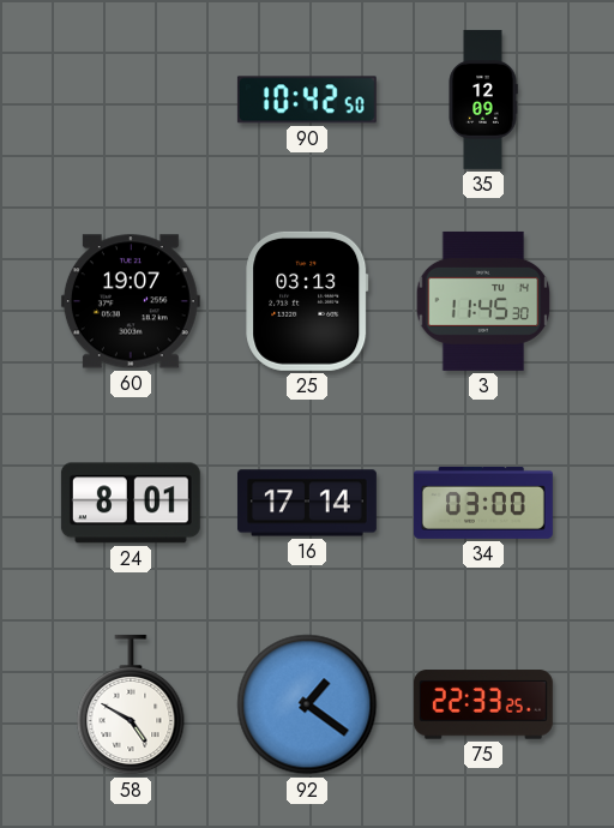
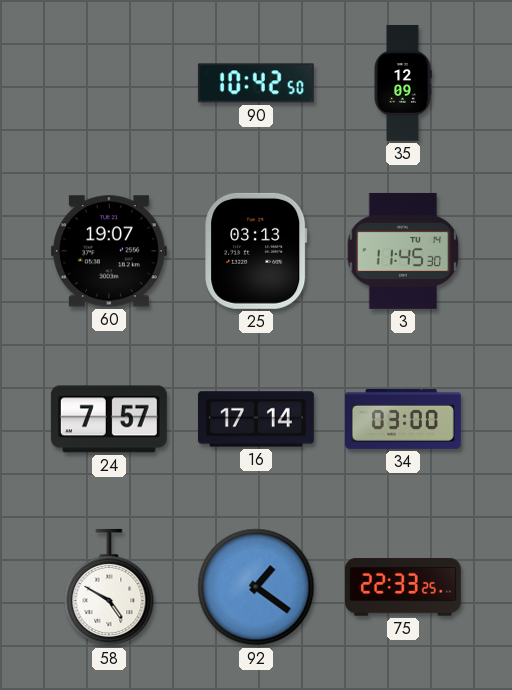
24: 8:01 -> 7:57 (109, 419)
